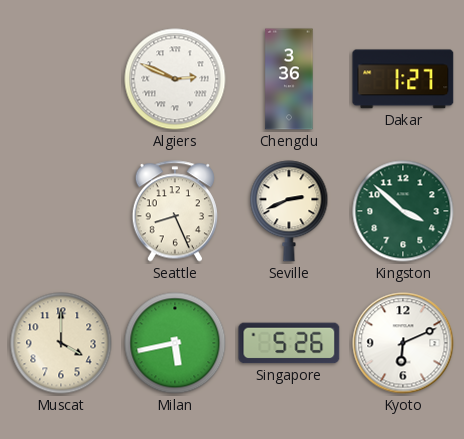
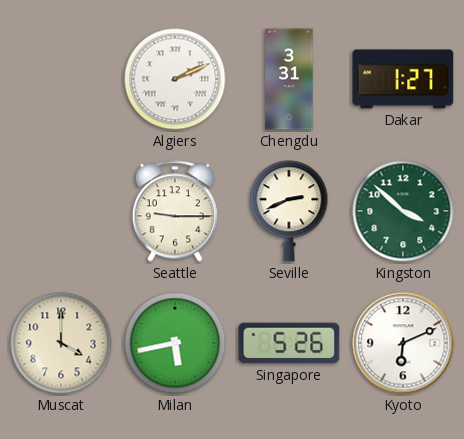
Algiers: 2:49 -> 2:11 (175, 79)
Chengdu: 3:36 -> 3:31 (289, 79)
Seattle: 8:26 -> 9:15 (174, 211)
